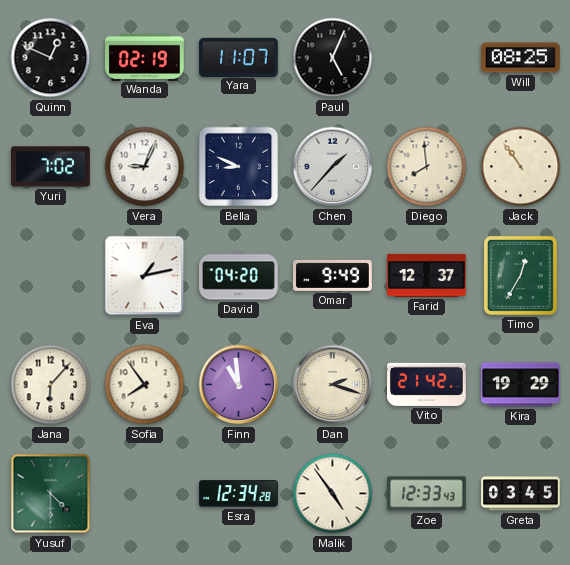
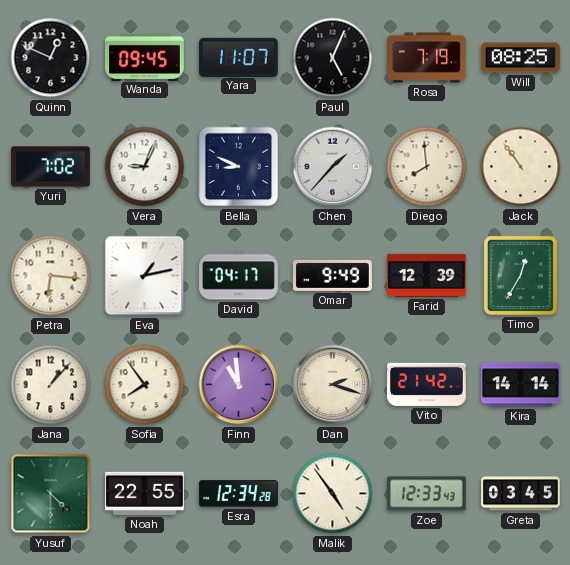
Wanda: 02:19 -> 09:45 (145, 57)
Rosa: none -> 7:19 (427, 58)
Petra: none -> 6:16 (51, 276)
David: 04:20 -> 04:17 (239, 276)
Farid: 12:37 -> 12:39 (427, 275)
Jana: 6:07 -> 1:07 (51, 385)
Kira: 19:29 -> 14:14 (521, 385)
Noah: none -> 22:55 (145, 493)
